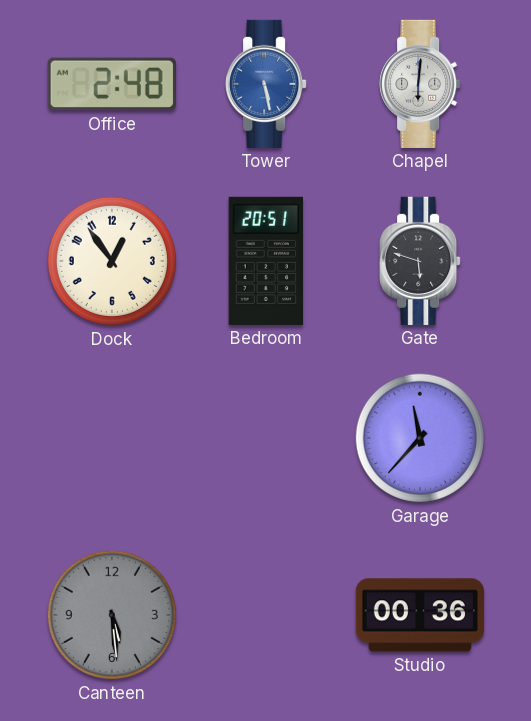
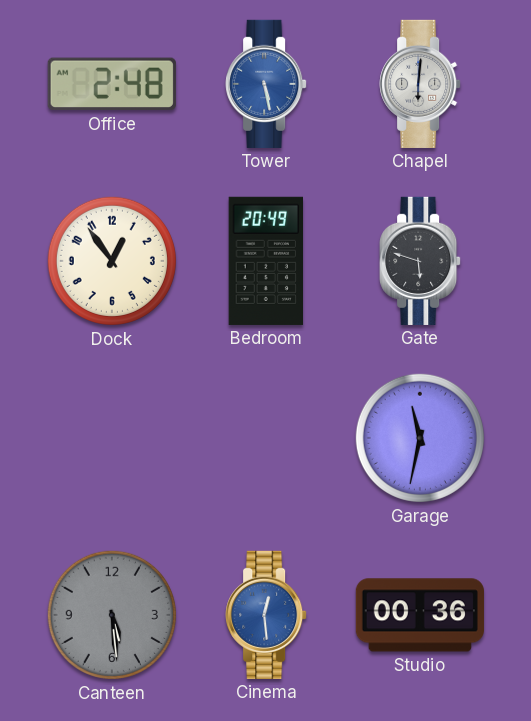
Bedroom: 20:51 -> 20:49 (265, 261)
Garage: 11:37 -> 11:32 (420, 438)
Cinema: none -> 12:29 (266, 615)
